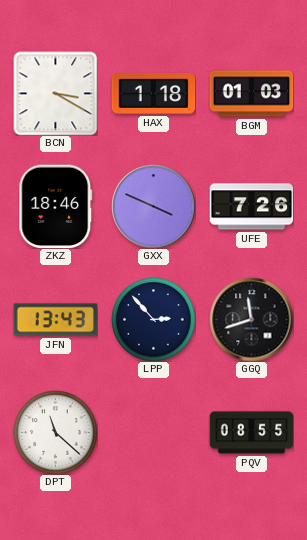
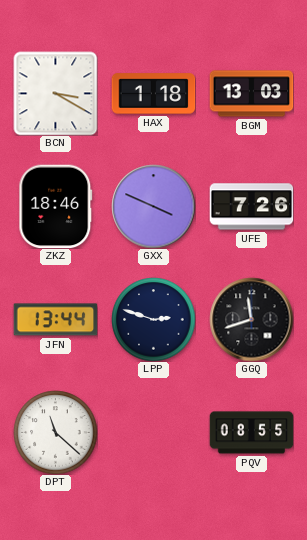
BGM: 01:03 -> 13:03 (251, 94)
JFN: 13:43 -> 13:44 (55, 320)
LPP: 2:53 -> 2:48 (153, 319)
